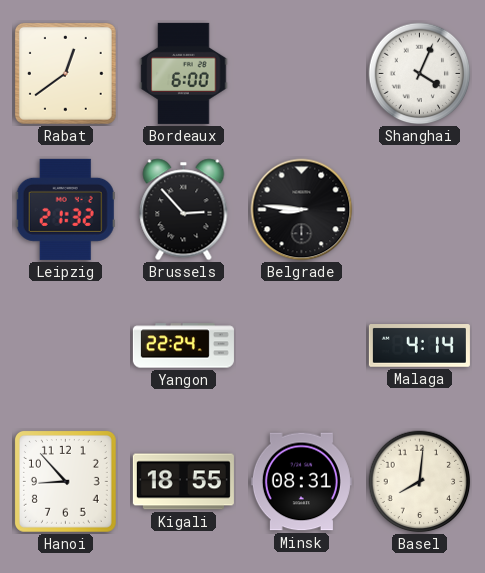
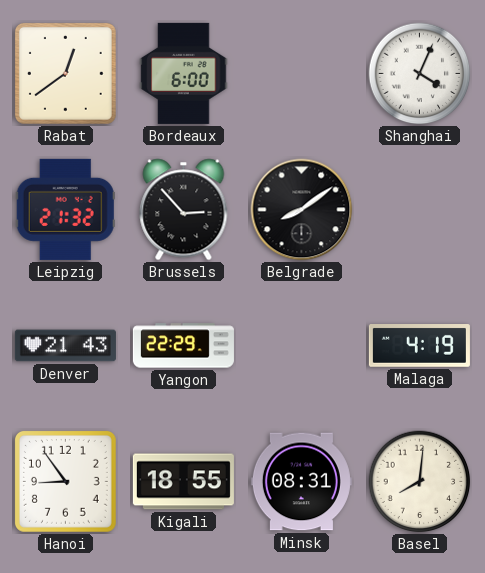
Belgrade: 8:46 -> 8:09 (302, 210)
Denver: none -> 21:43 (65, 346)
Yangon: 22:24 -> 22:29 (183, 346)
Malaga: 4:14 -> 4:19 (419, 346)
Hanoi: 8:53 -> 8:54 (65, 481)
